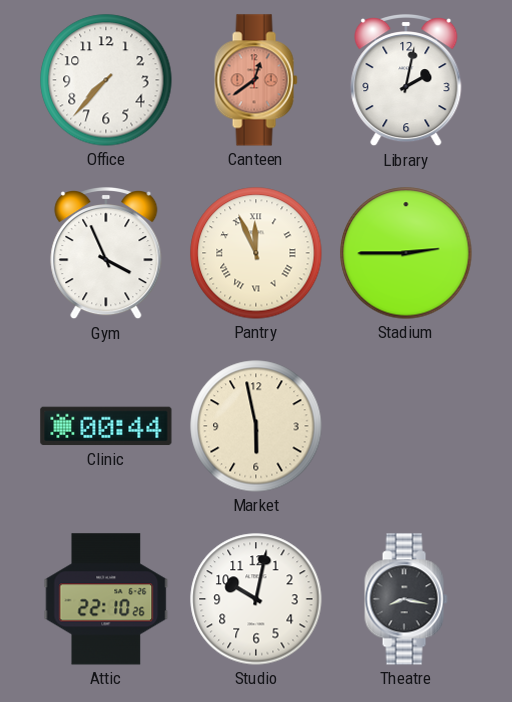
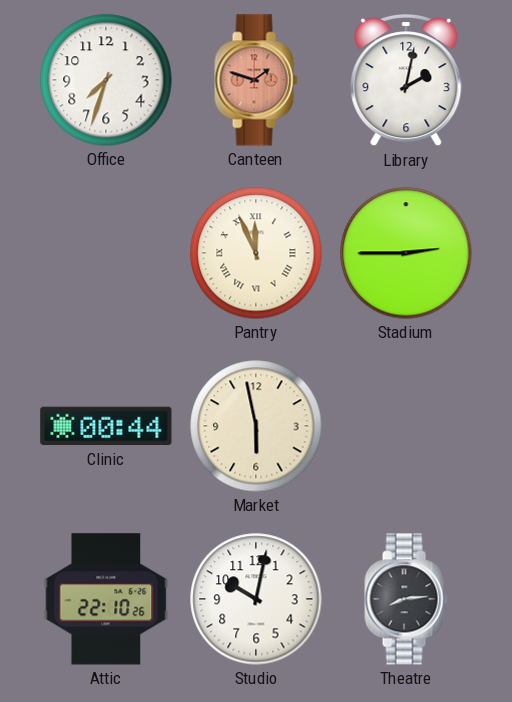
Office: 7:37 -> 7:33 (106, 80)
Canteen: 12:39 -> 1:48 (256, 80)
Gym: 3:56 -> none (106, 254)
Theatre: 8:17 -> 8:14 (406, 599)
